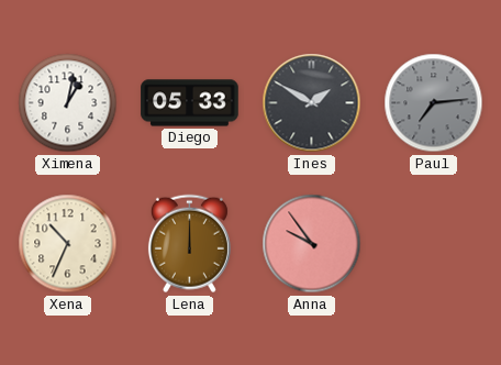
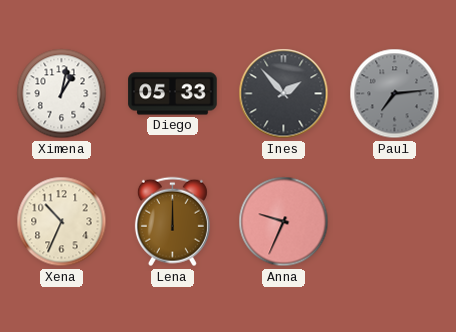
Ines: 1:50 -> 1:53 (284, 94)
Anna: 9:54 -> 9:34 (284, 222)
